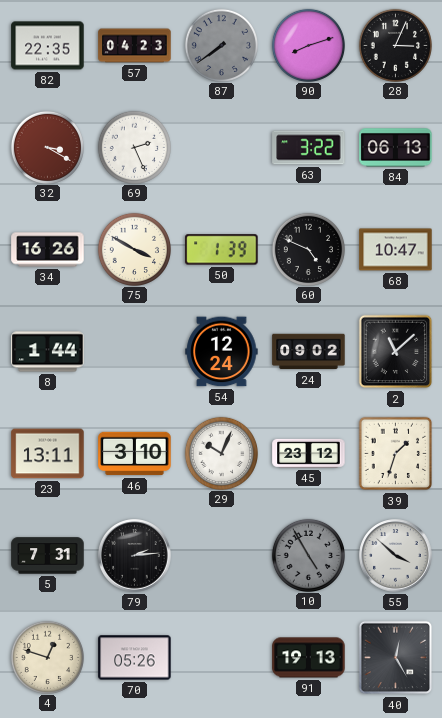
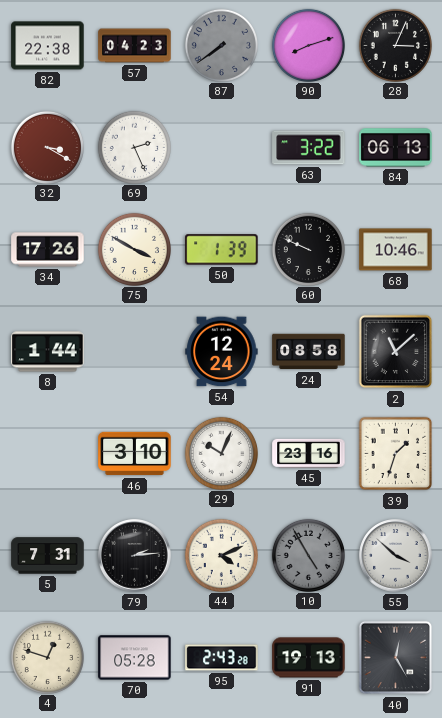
82: 22:35 -> 22:38 (48, 46)
34: 16:26 -> 17:26 (48, 250)
60: 4:49 -> 9:49 (308, 249)
68: 10:47 -> 10:46 (396, 250)
24: 09:02 -> 08:58 (309, 352)
23: 13:11 -> none (48, 454)
45: 23:12 -> 23:16 (309, 453)
44: none -> 4:11 (221, 555)
70: 05:26 -> 05:28 (135, 658)
95: none -> 2:43 (222, 658)
